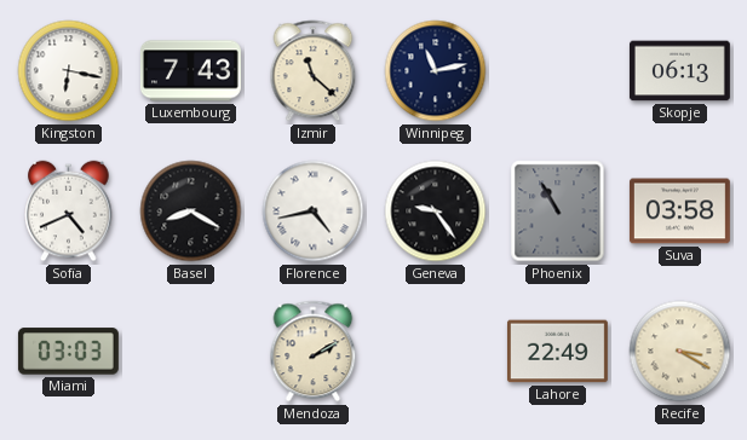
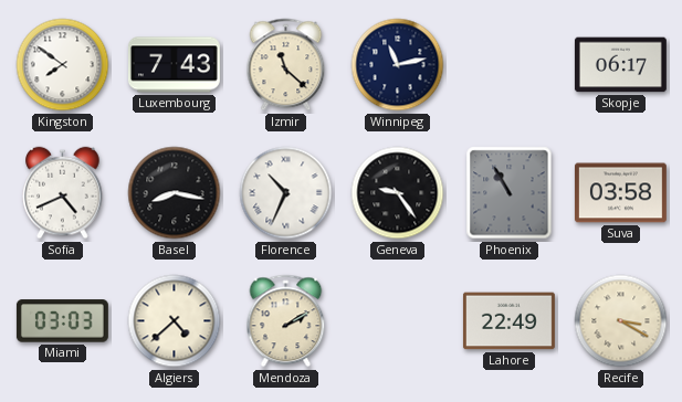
Kingston: 6:17 -> 7:51 (63, 65)
Skopje: 06:13 -> 06:17 (620, 65)
Basel: 8:20 -> 8:17 (175, 193)
Florence: 4:43 -> 10:34 (286, 193)
Algiers: none -> 4:38 (175, 321)
